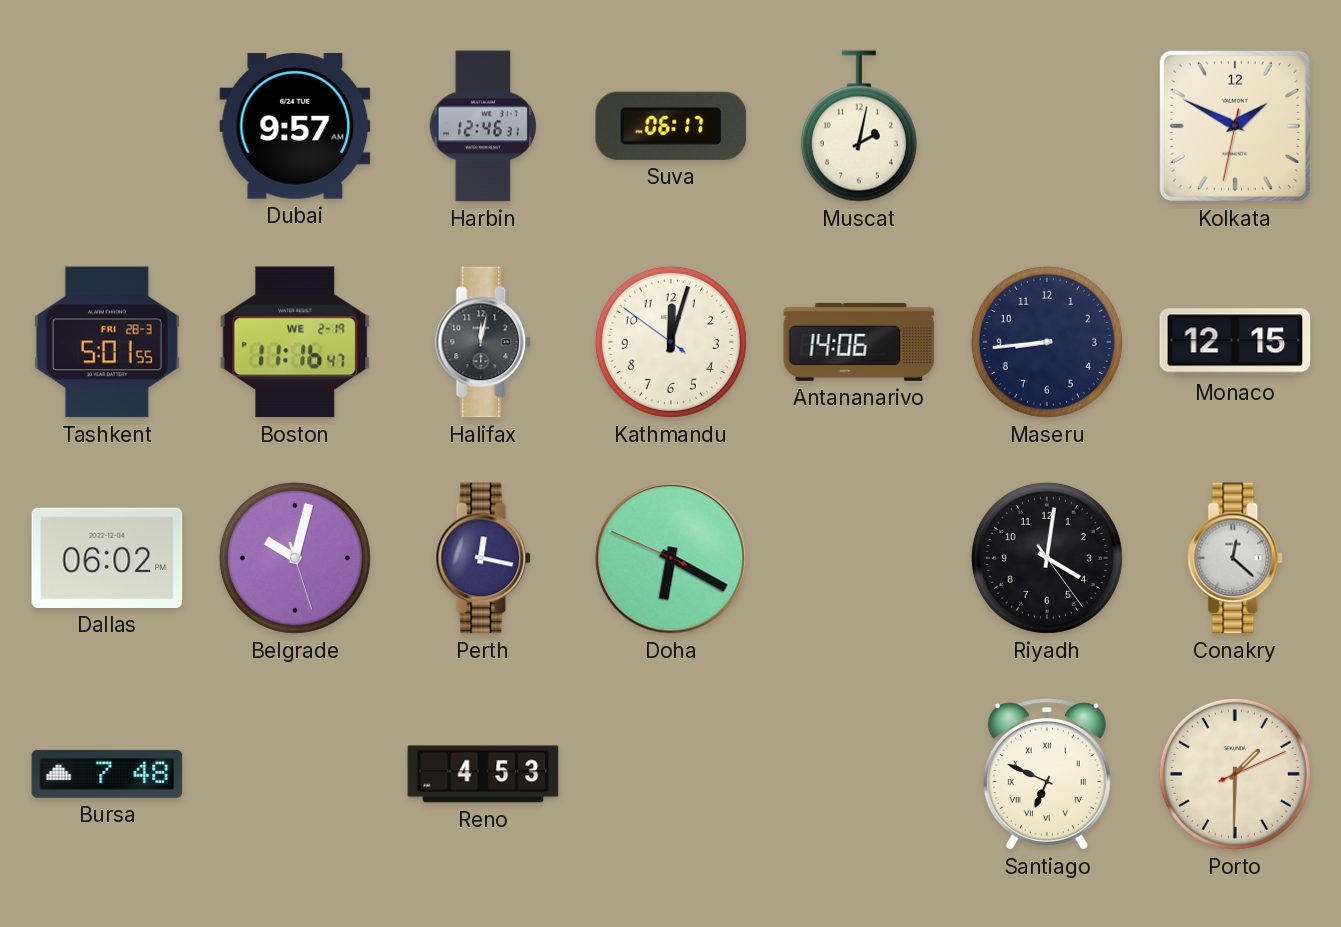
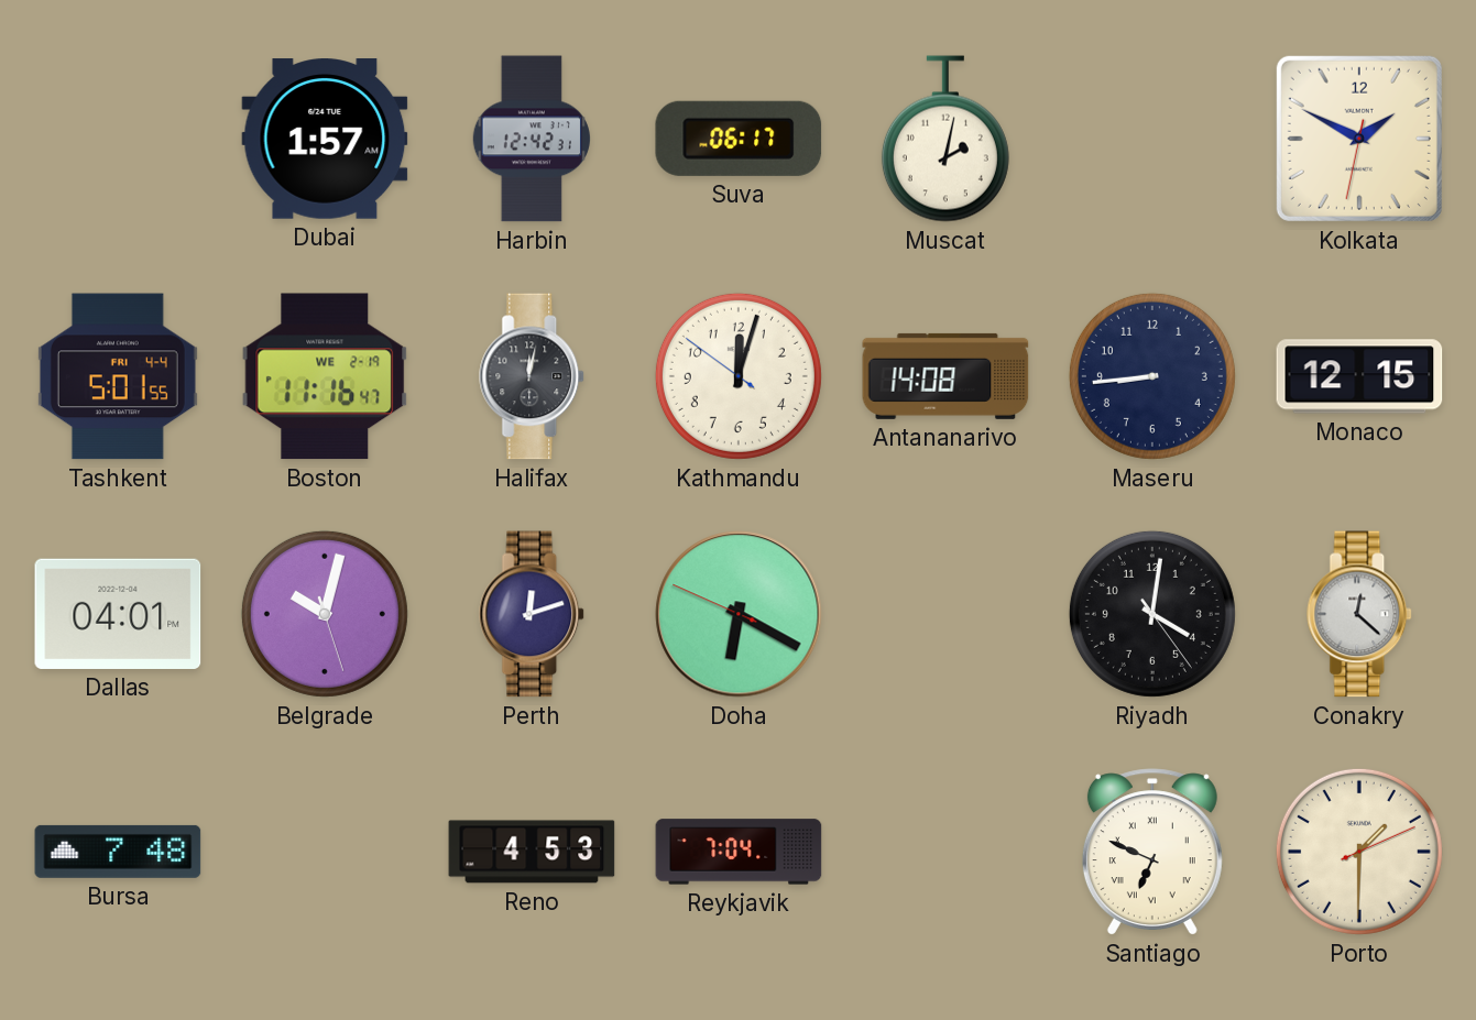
Dubai: 9:57 -> 1:57 (325, 139)
Harbin: 12:46 -> 12:42 (531, 139)
Tashkent date: FRI 28-3 -> FRI 4-4 (118, 376)
Antananarivo: 14:06 -> 14:08 (945, 376)
Dallas: 06:02 -> 04:01 (118, 614)
Perth: 12:17 -> 12:12 (533, 614)
Reykjavik: none -> 7:04 (739, 852)
